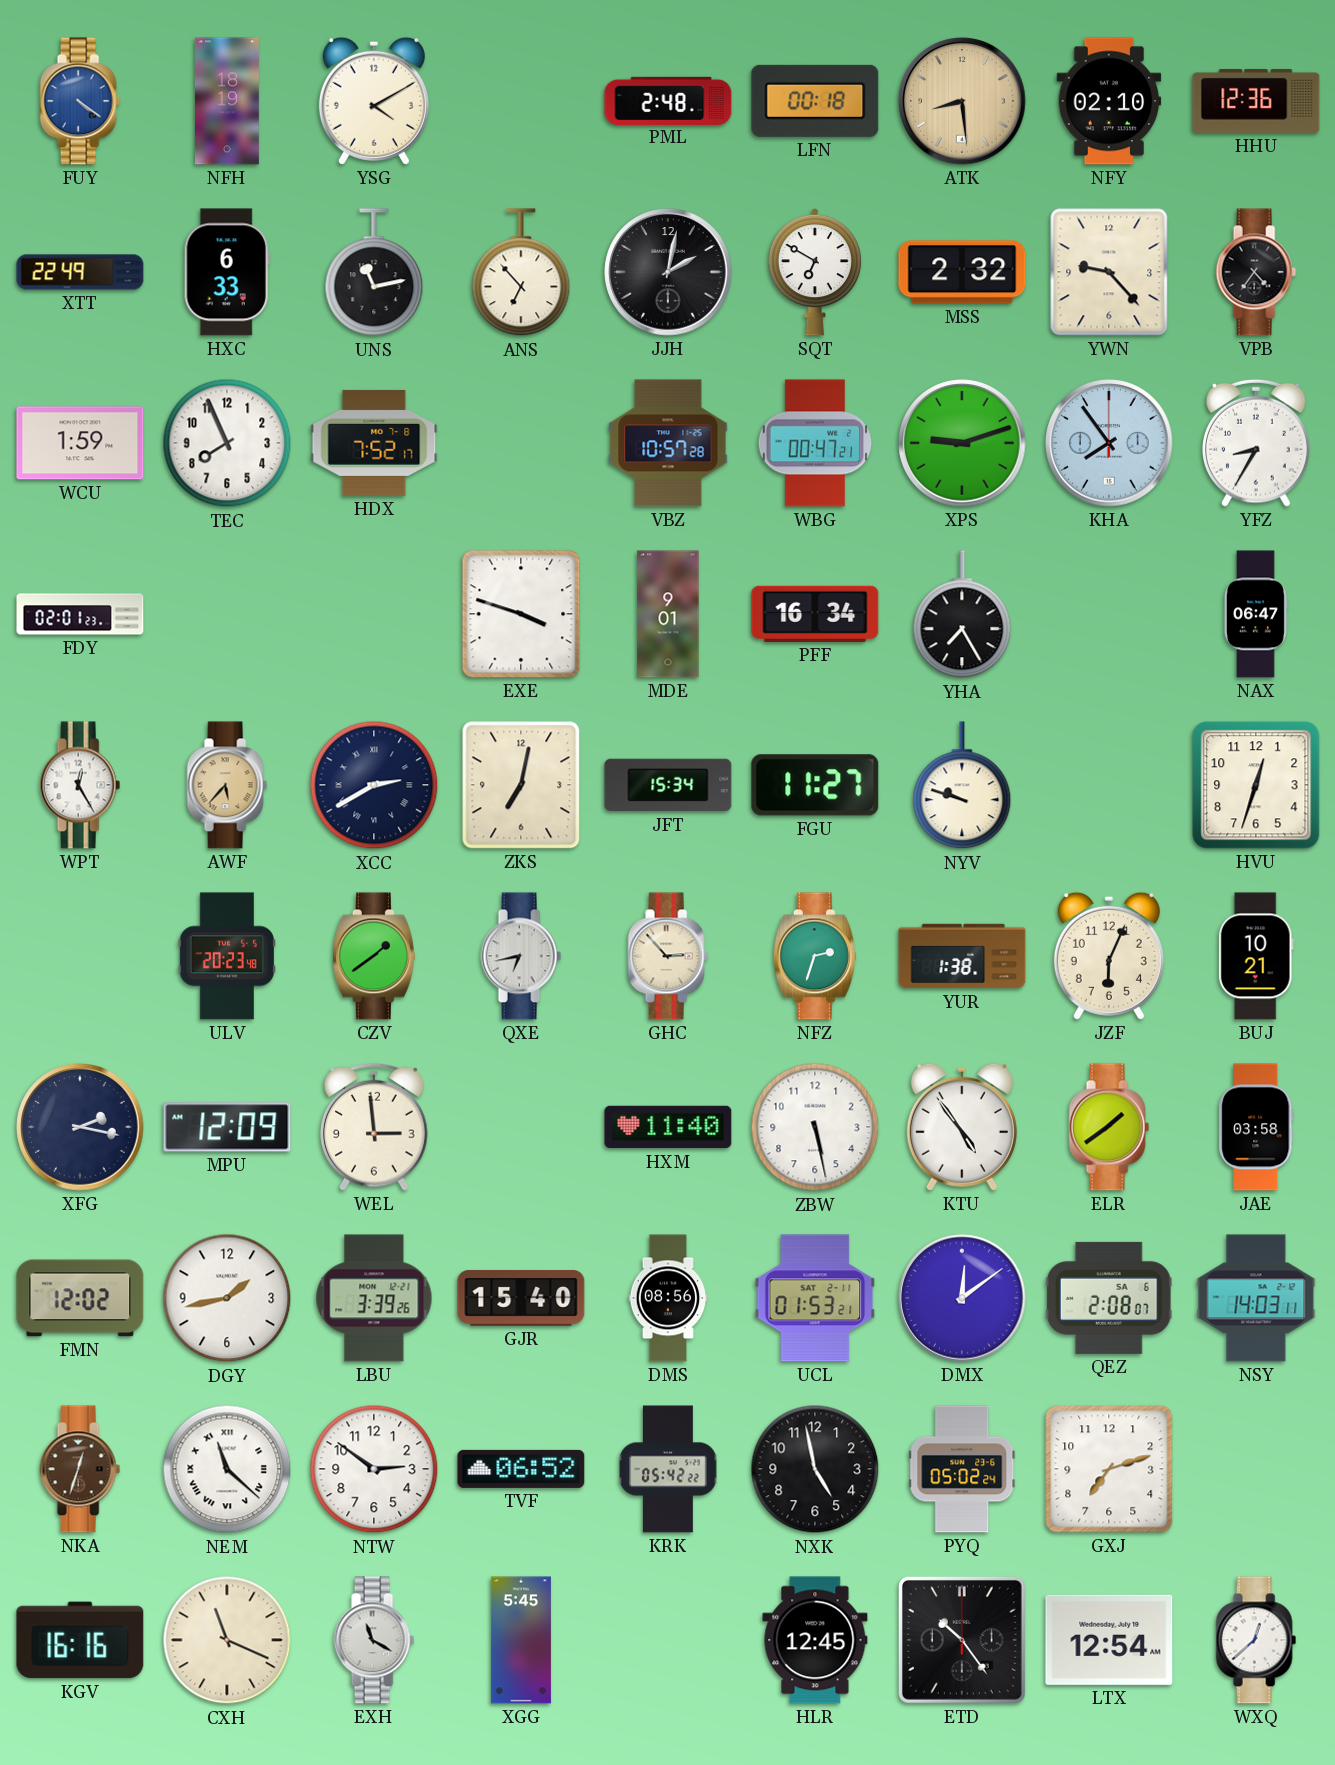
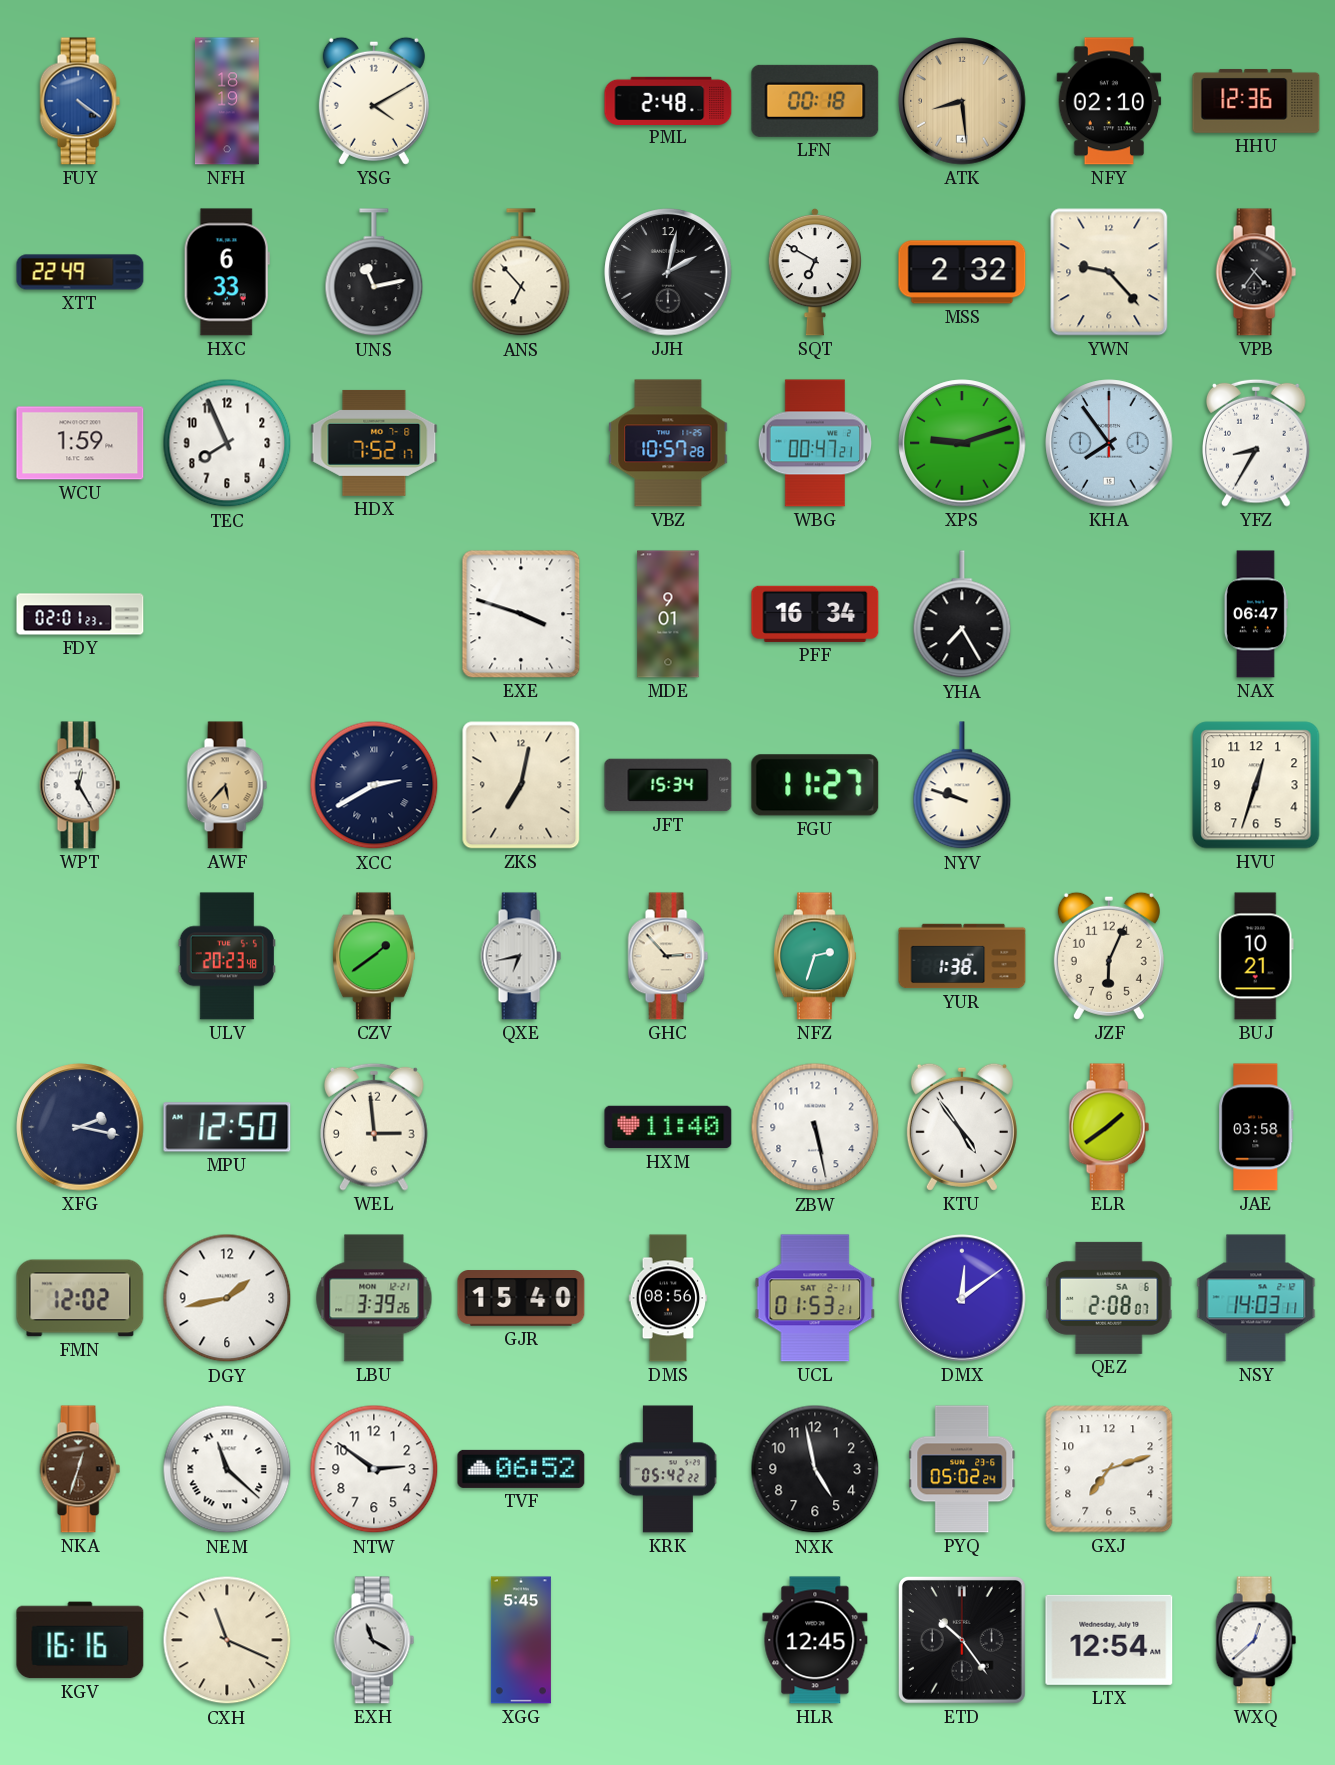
MPU: 12:09 -> 12:50 (227, 1127)
